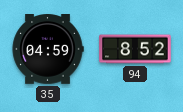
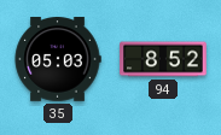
35: 04:59 -> 05:03 (58, 60)
